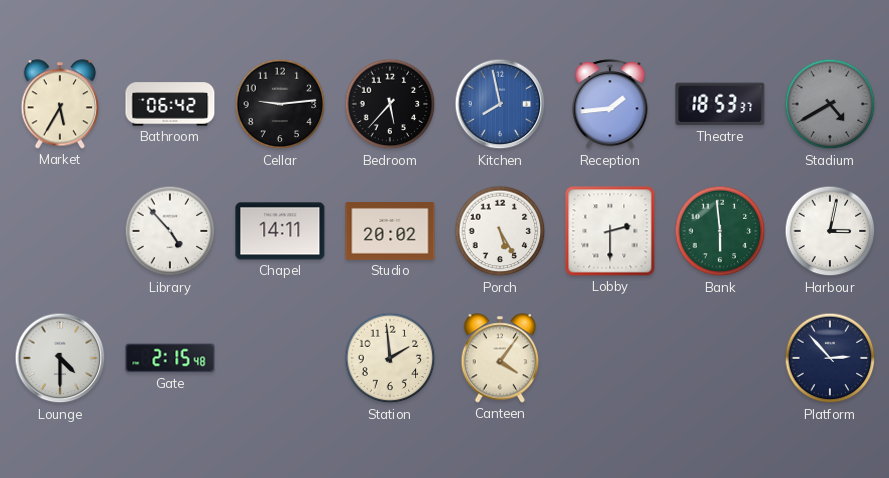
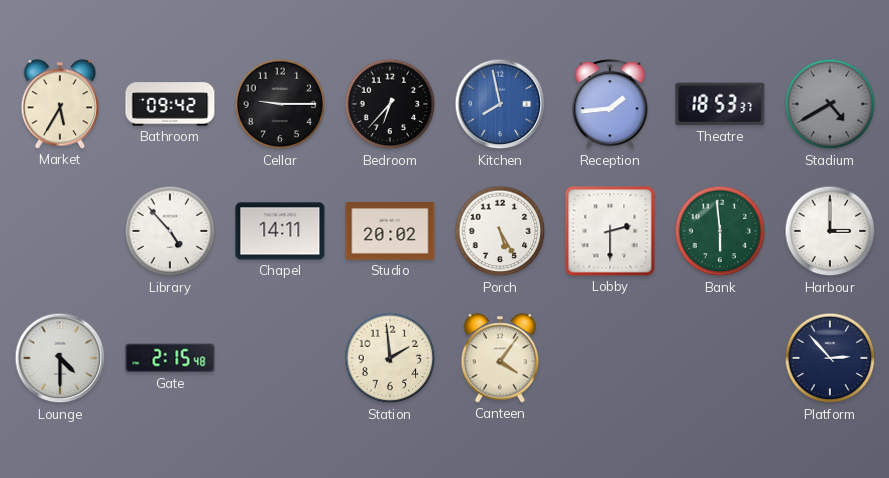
Bathroom: 06:42 -> 09:42 (170, 104)
Cellar: 9:14 -> 9:15 (280, 104)
Bedroom: 5:37 -> 6:37 (390, 104)
Harbour: 3:02 -> 3:00 (830, 231)
